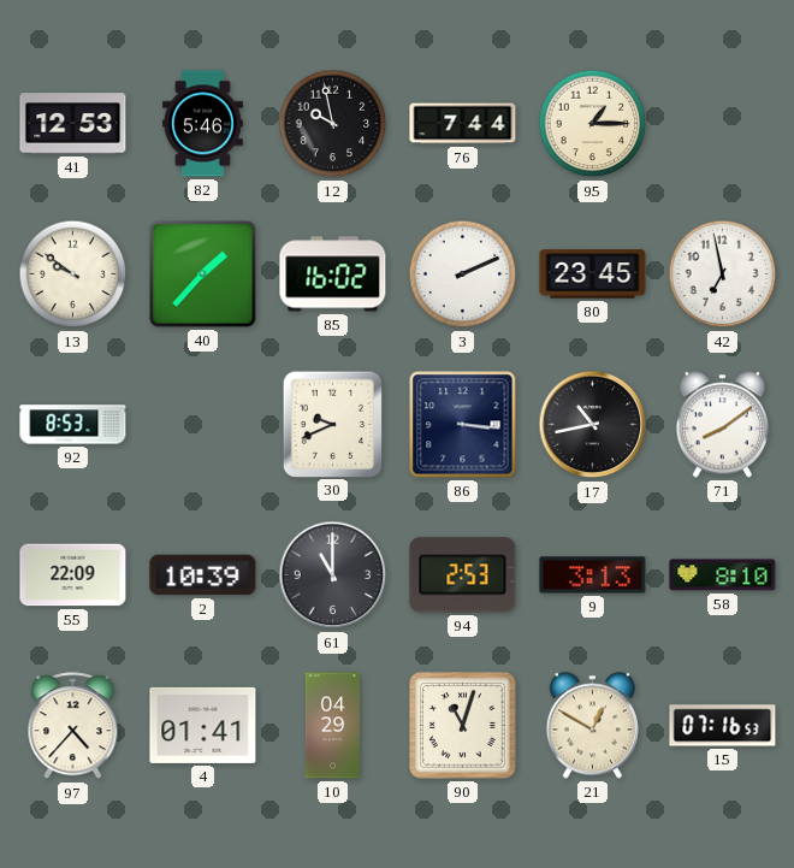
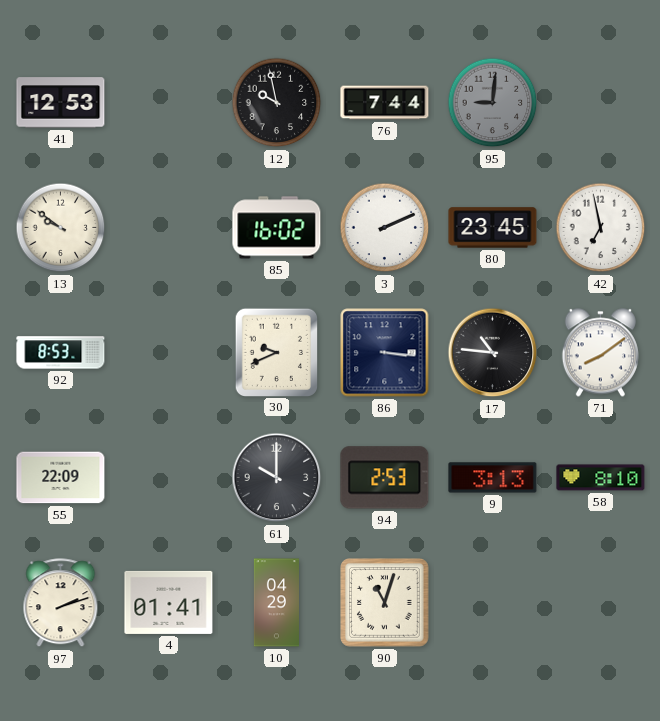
82: 5:46 -> none (202, 124)
95: 1:15 -> 9:01 (493, 103)
95 dial: cream -> grey (493, 103)
40: 1:37 -> none (203, 274)
17: 10:43 -> 10:46 (493, 353)
2: 10:39 -> none (203, 575)
61: 11:00 -> 10:00 (277, 478)
97: 4:37 -> 2:12 (61, 603)
21: 12:50 -> none (592, 726)
15: 07:16 -> none (723, 726)
